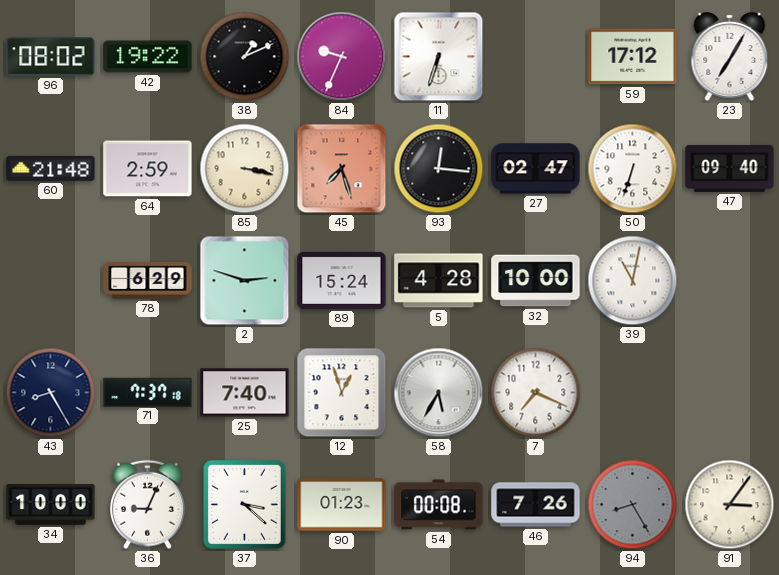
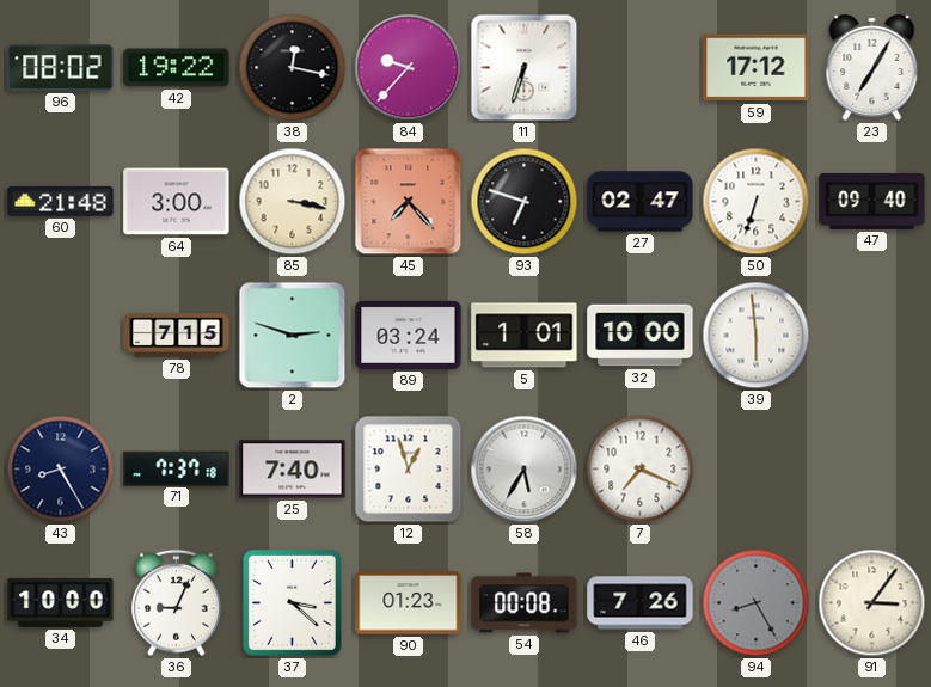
38: 1:11 -> 12:17 (293, 68)
84: 9:34 -> 9:37 (409, 68)
64: 2:59 -> 3:00 (177, 202)
45: 7:27 -> 7:23 (409, 202)
93: 12:16 -> 6:48 (525, 202)
78: 6:29 -> 7:15 (177, 336)
89: 15:24 -> 03:24 (409, 335)
5: 4:28 -> 1:01 (525, 336)
39: 11:02 -> 5:59 (757, 336)
